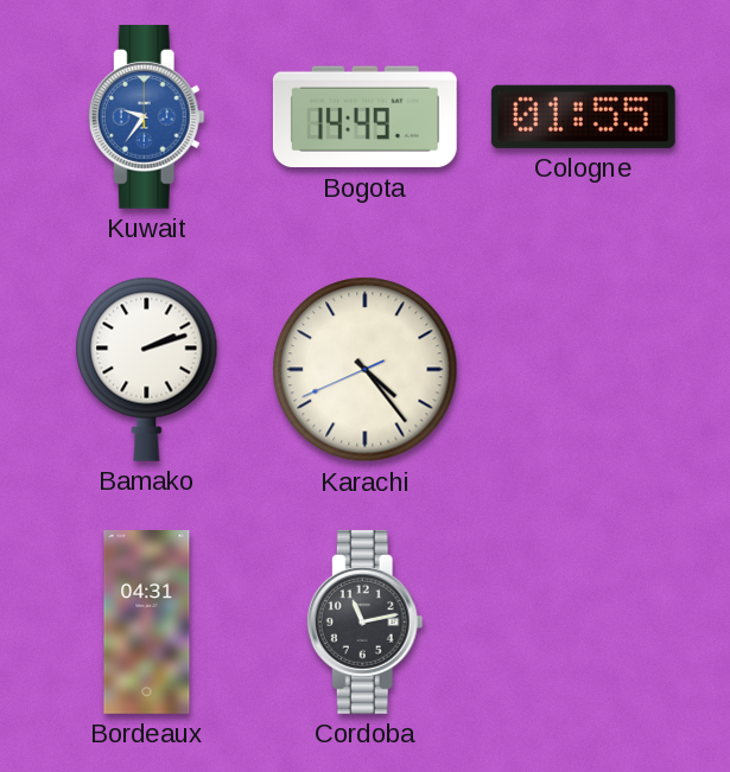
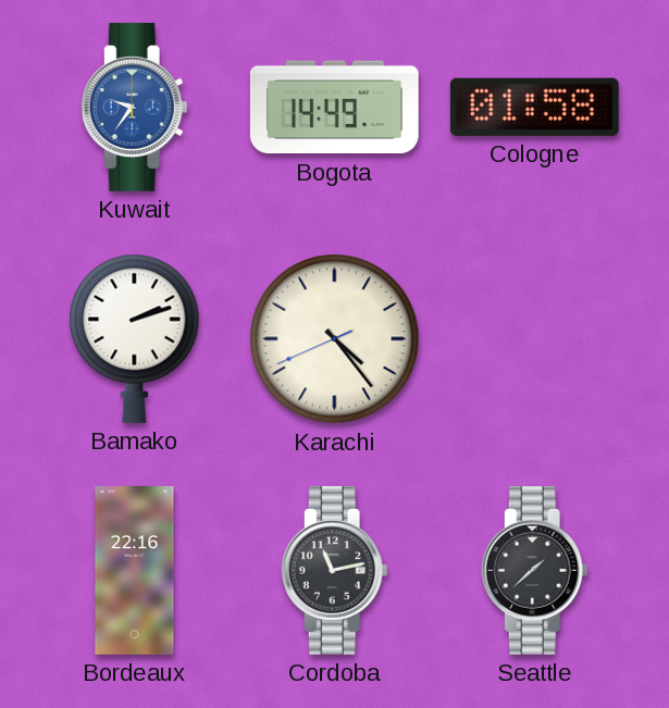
Cologne: 01:55 -> 01:58 (534, 107)
Bordeaux: 04:31 -> 22:16 (135, 571)
Seattle: none -> 1:38 (534, 570)
